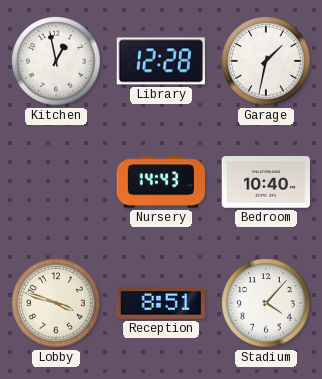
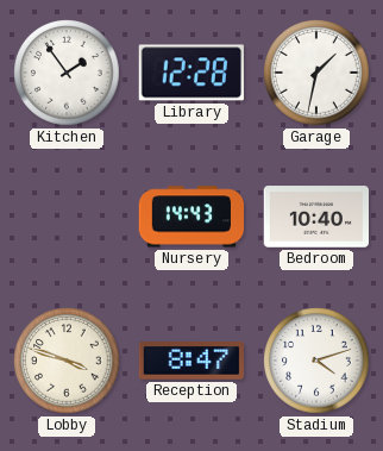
Kitchen: 12:58 -> 1:54 (67, 73)
Reception: 8:51 -> 8:47 (191, 361)
Stadium: 4:07 -> 4:12 (316, 361)
